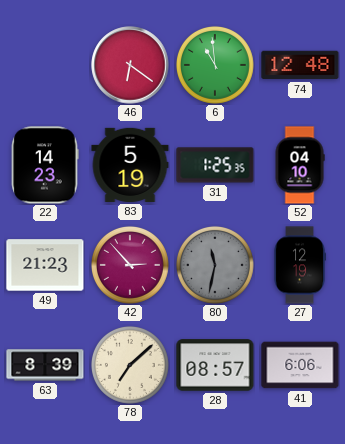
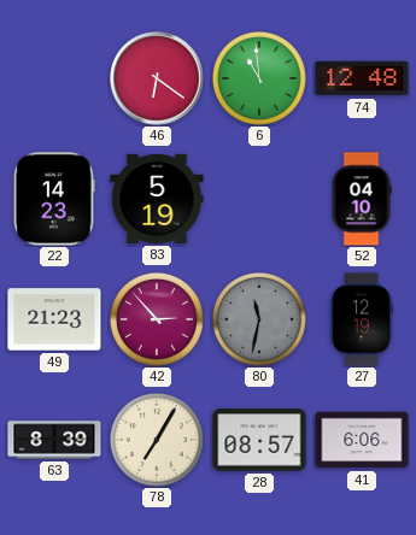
31: 1:25 -> none (215, 165)
78: 7:08 -> 7:05 (157, 440)
